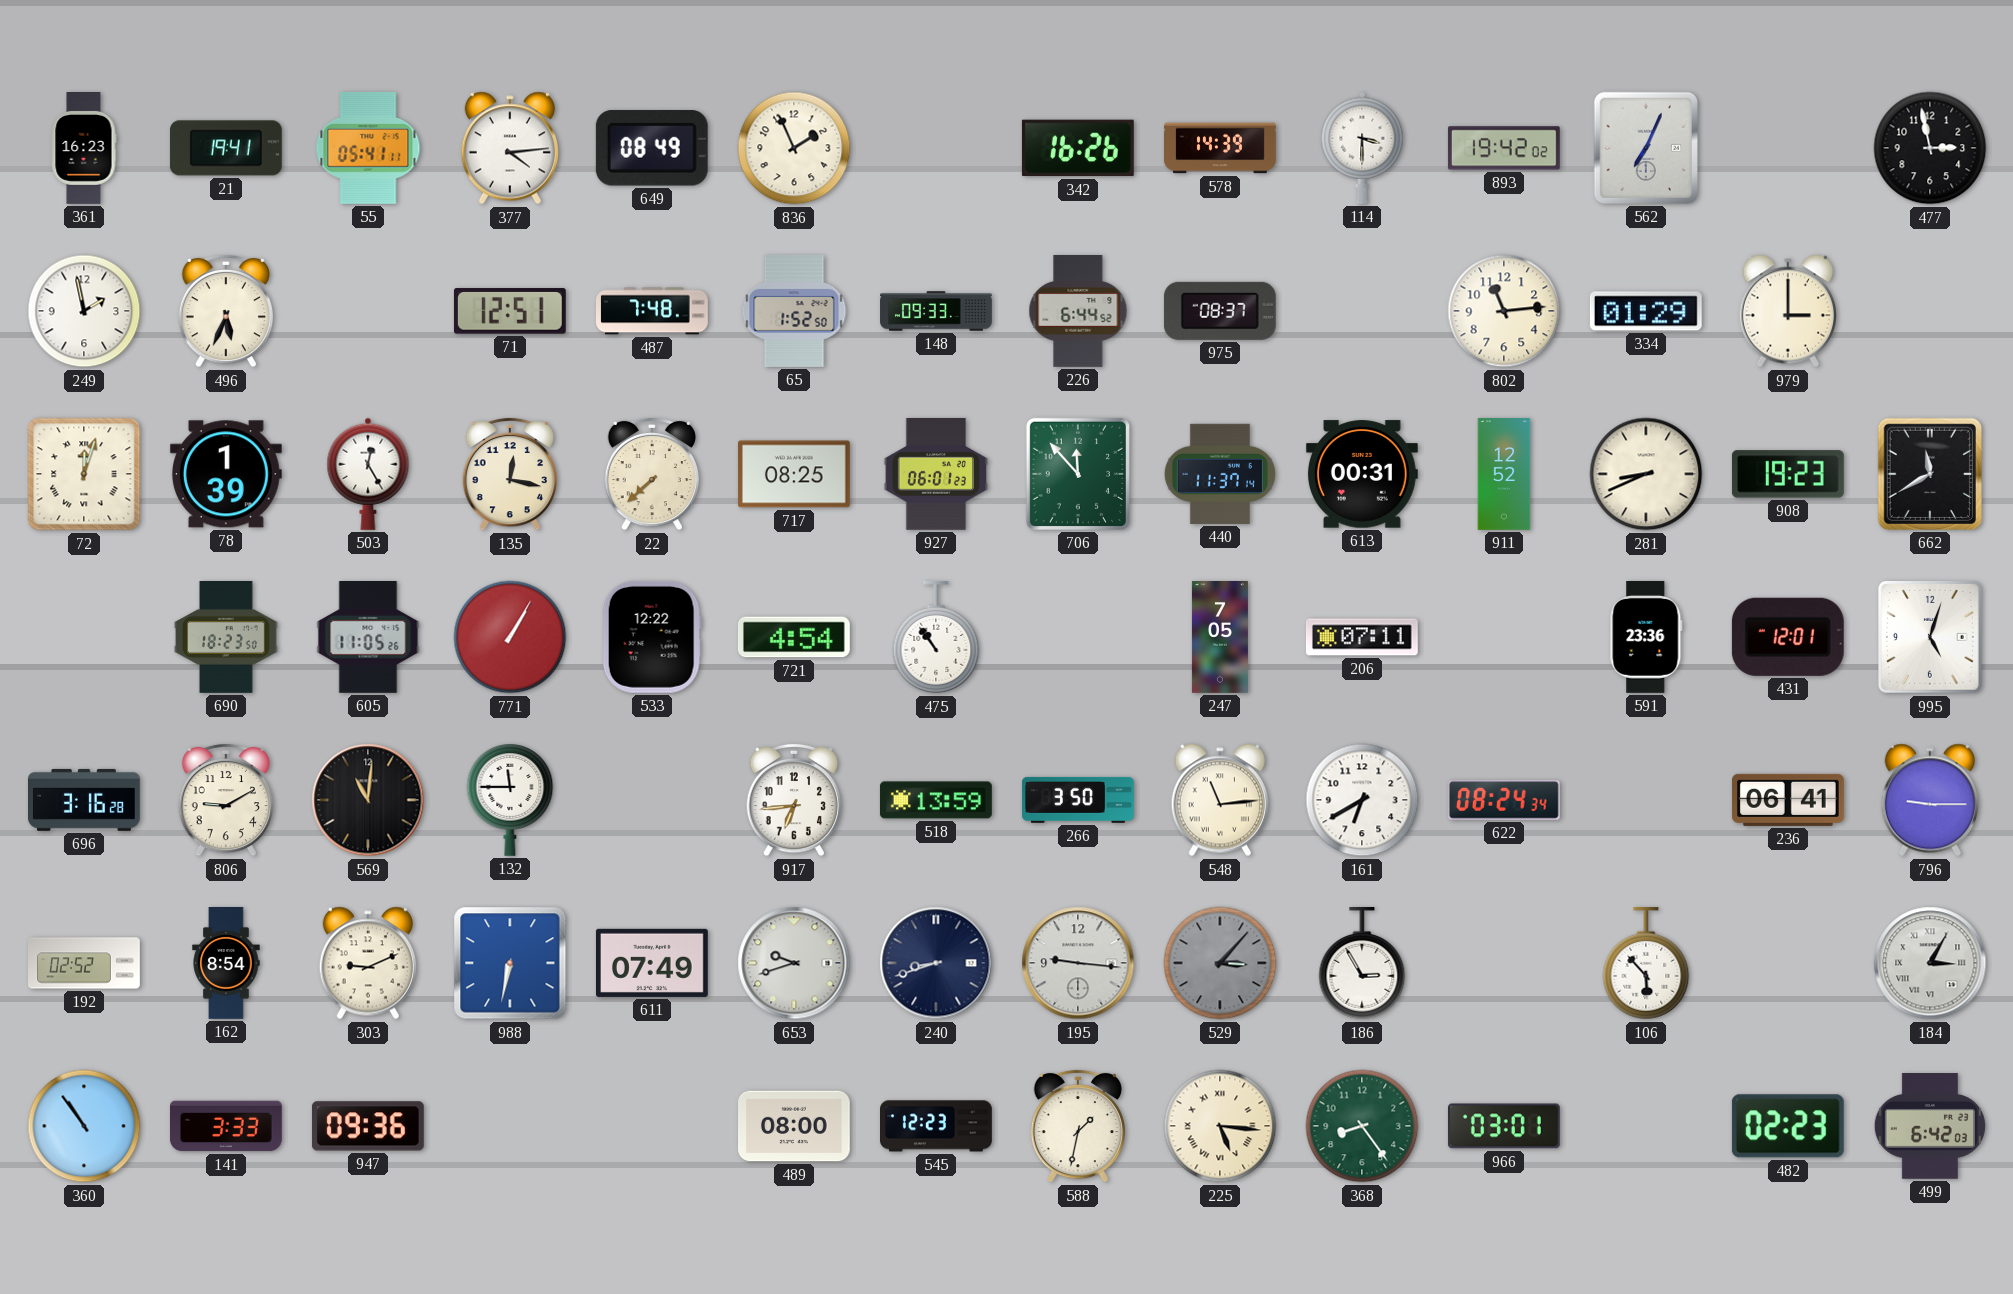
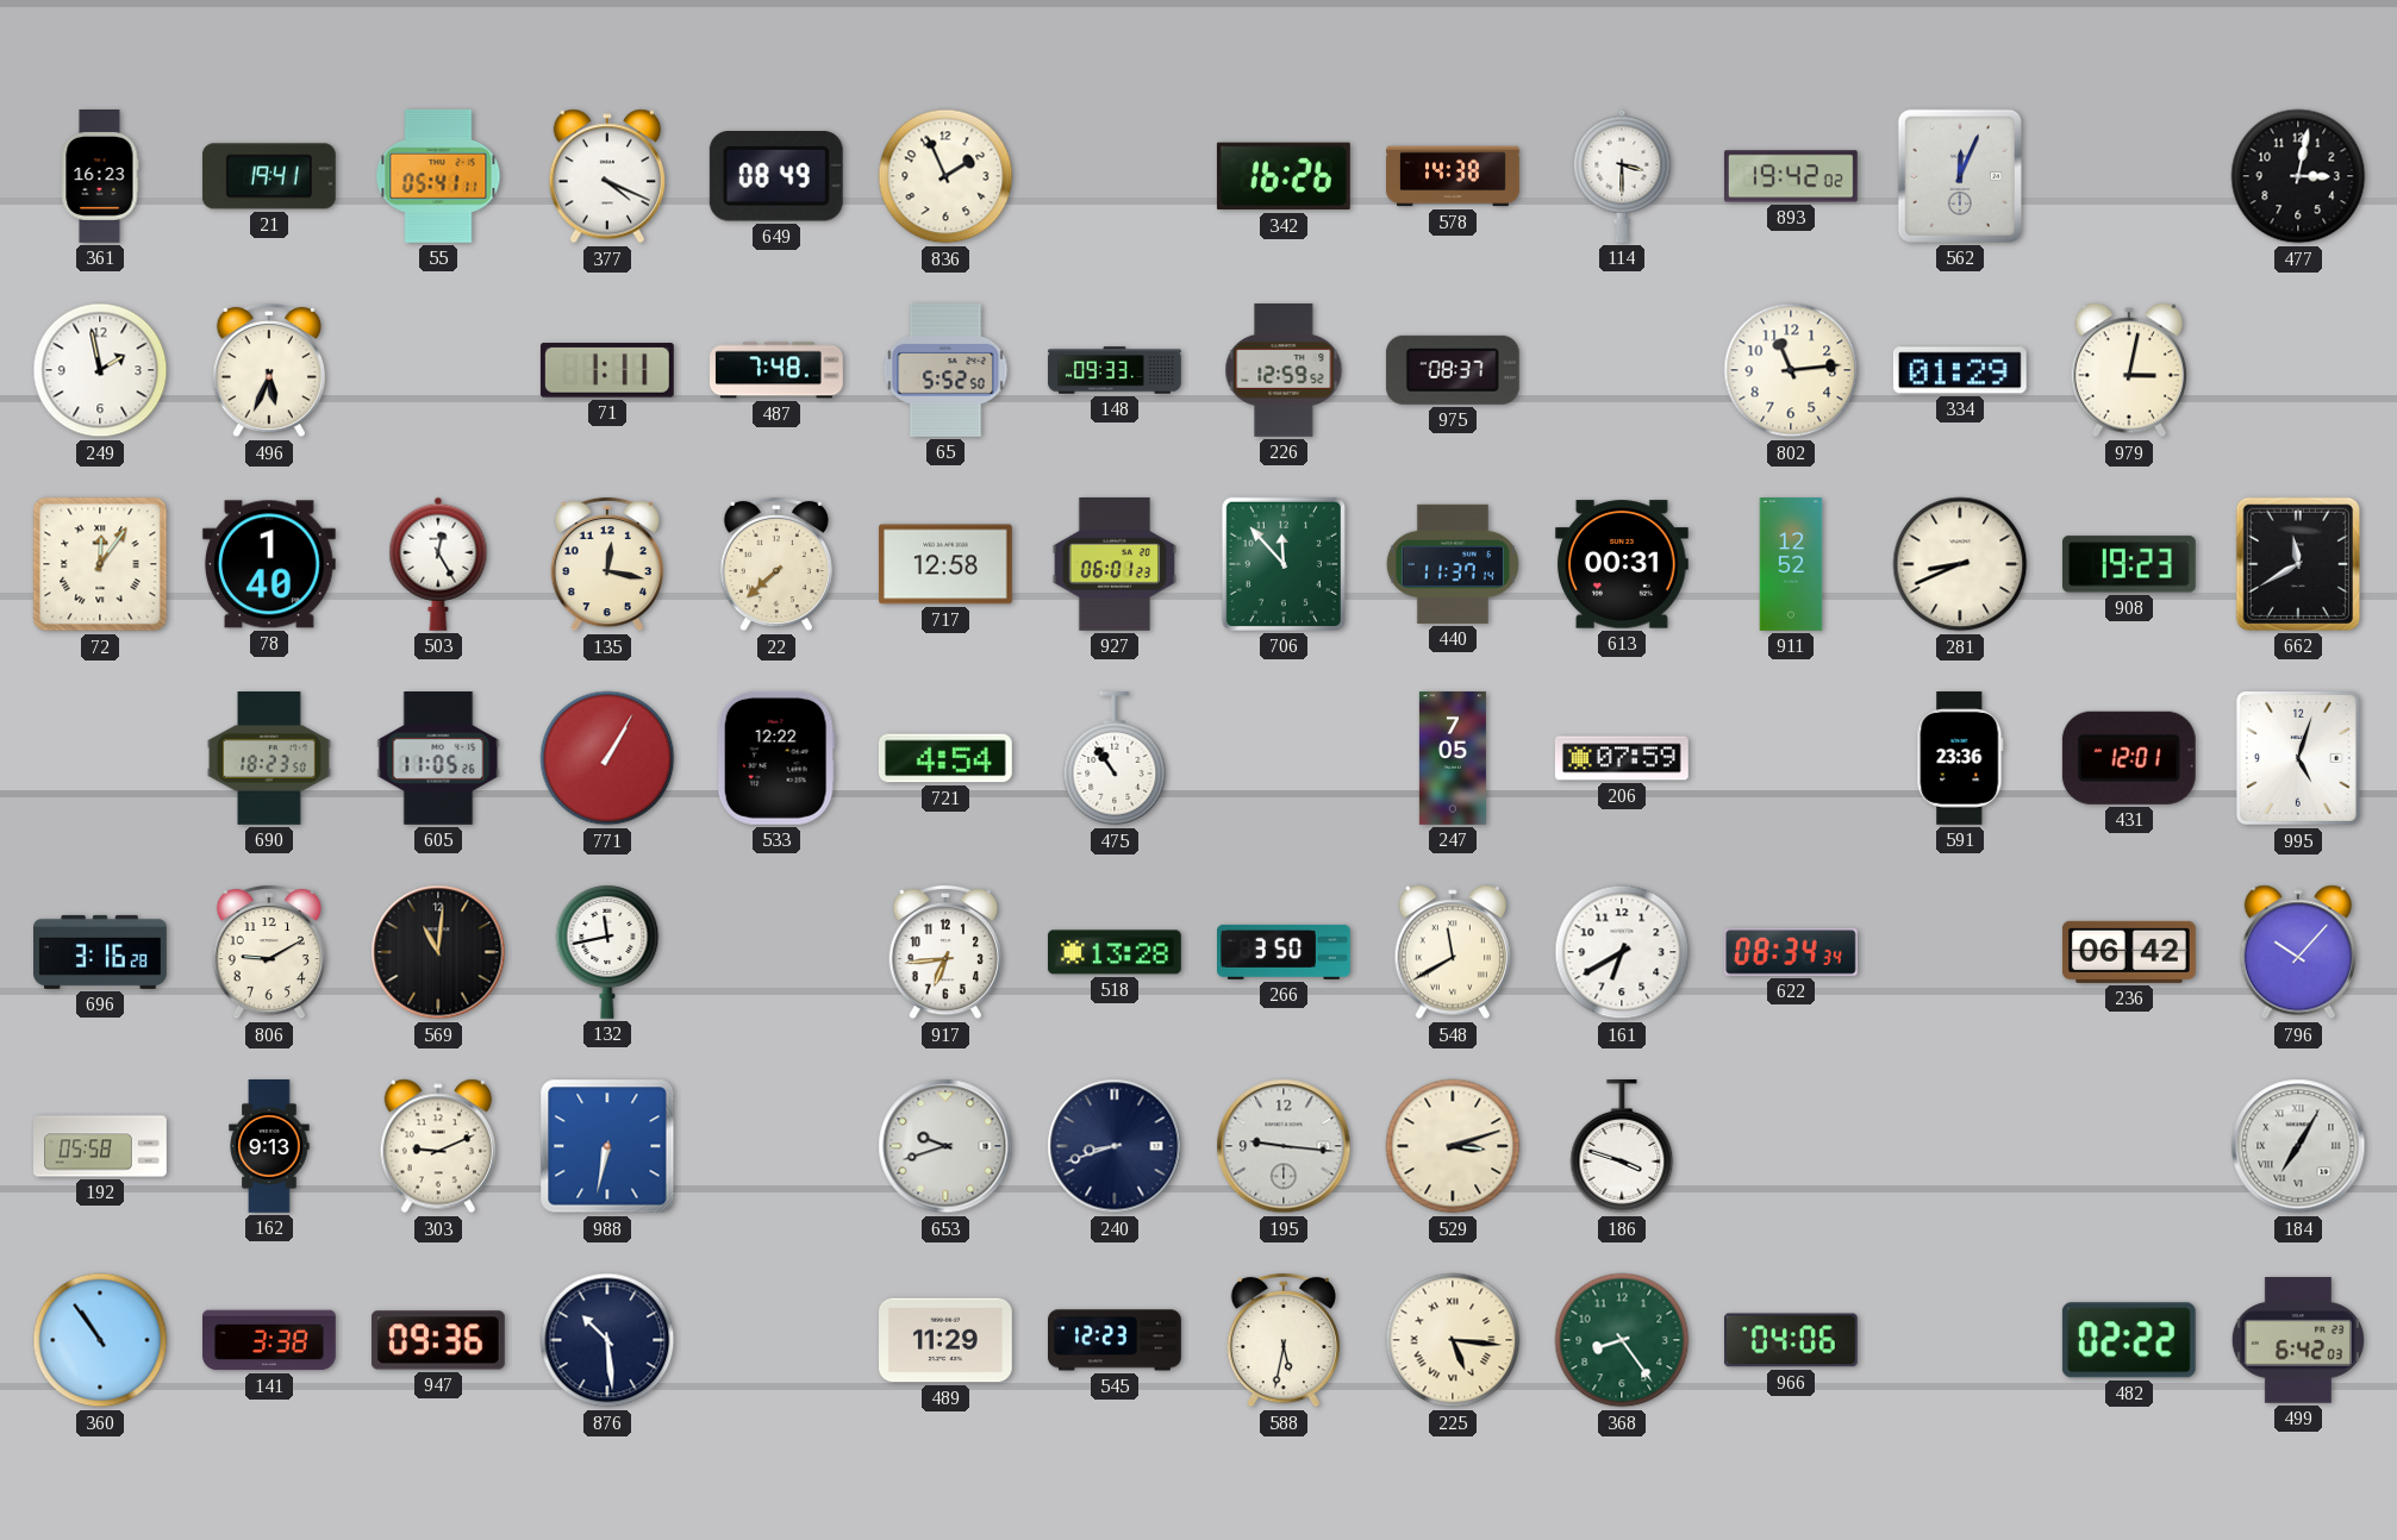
377: 4:14 -> 4:19 (606, 176)
578: 14:39 -> 14:38 (1454, 176)
562: 7:04 -> 12:04 (1960, 176)
477: 2:58 -> 3:02 (2298, 176)
71: 12:51 -> 1:11 (607, 370)
65: 1:52 -> 5:52 (945, 371)
226: 6:44 -> 12:59 (1284, 371)
979: 3:00 -> 3:02 (2128, 370)
72: 12:03 -> 12:06 (100, 564)
78: 1:39 -> 1:40 (269, 564)
717: 08:25 -> 12:58 (945, 564)
206: 07:11 -> 07:59 (1622, 758)
132: 11:45 -> 11:43 (607, 952)
518: 13:59 -> 13:28 (1115, 952)
548: 11:14 -> 11:40 (1452, 952)
622: 08:24 -> 08:34 (1791, 952)
236: 06:41 -> 06:42 (2129, 952)
796: 9:15 -> 10:07 (2297, 952)
192: 02:52 -> 05:58 (100, 1146)
162: 8:54 -> 9:13 (269, 1147)
611: 07:49 -> none (652, 963)
529: 3:07 -> 3:12 (1453, 1146)
529 dial: grey -> cream (1453, 1146)
186: 2:55 -> 3:48 (1622, 1147)
106: 5:53 -> none (1646, 964)
184: 3:05 -> 7:05 (2298, 1146)
141: 3:33 -> 3:38 (270, 1340)
876: none -> 10:29 (607, 1340)
489: 08:00 -> 11:29 (947, 1340)
588: 1:32 -> 5:32 (1282, 1340)
966: 03:01 -> 04:06 (1791, 1340)
482: 02:23 -> 02:22 (2129, 1340)
